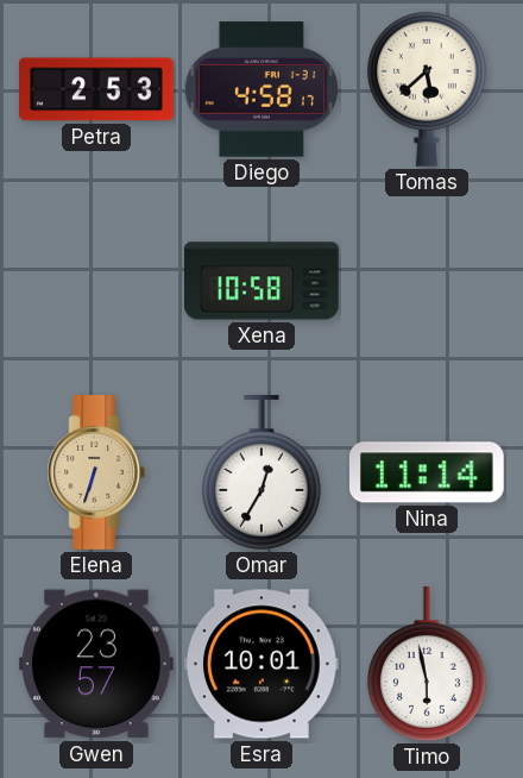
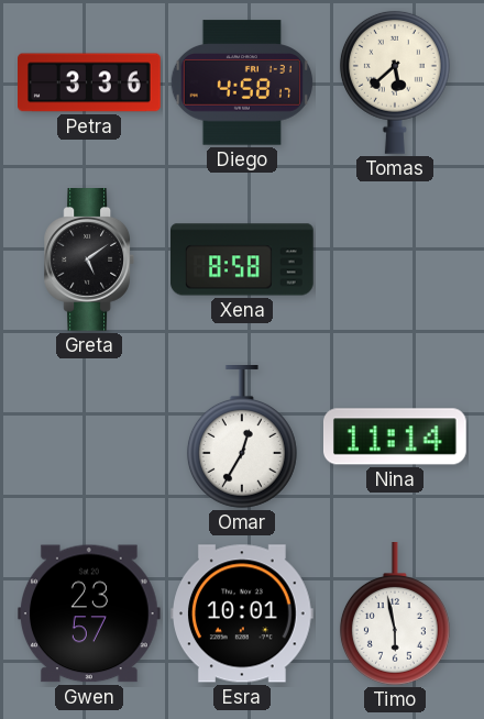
Petra: 2:53 -> 3:36 (89, 82)
Greta: none -> 5:09 (88, 261)
Xena: 10:58 -> 8:58 (243, 259)
Elena: 6:33 -> none (95, 473)
